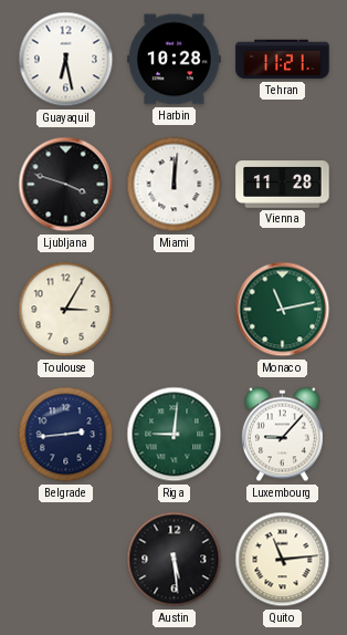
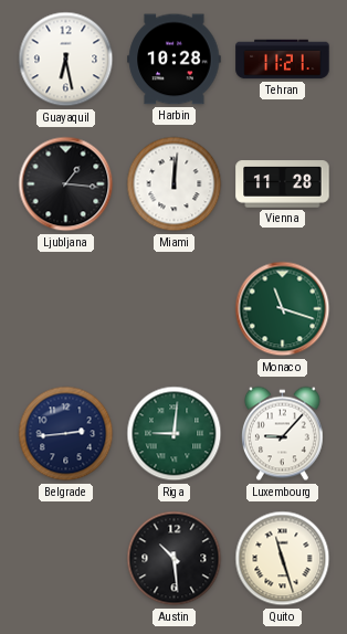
Ljubljana: 3:48 -> 1:16 (66, 184)
Toulouse: 3:05 -> none (66, 310)
Monaco: 11:13 -> 11:18 (283, 309)
Austin: 5:29 -> 10:29 (175, 559)
Quito: 11:14 -> 11:27 (283, 559)
